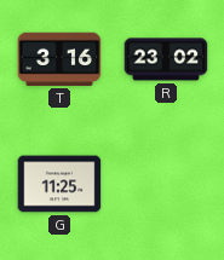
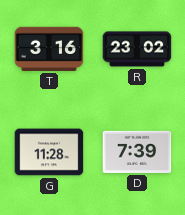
G: 11:25 -> 11:28 (49, 152)
D: none -> 7:39 (137, 152)
